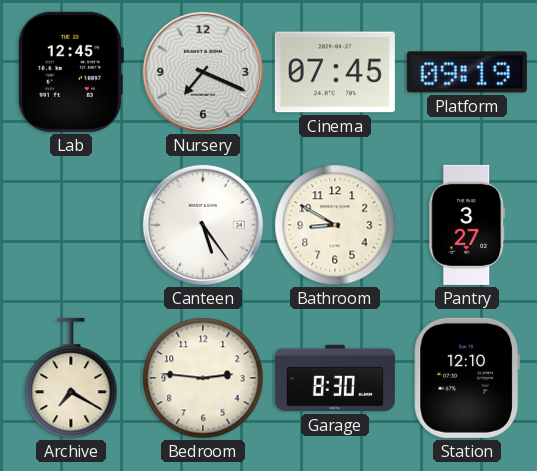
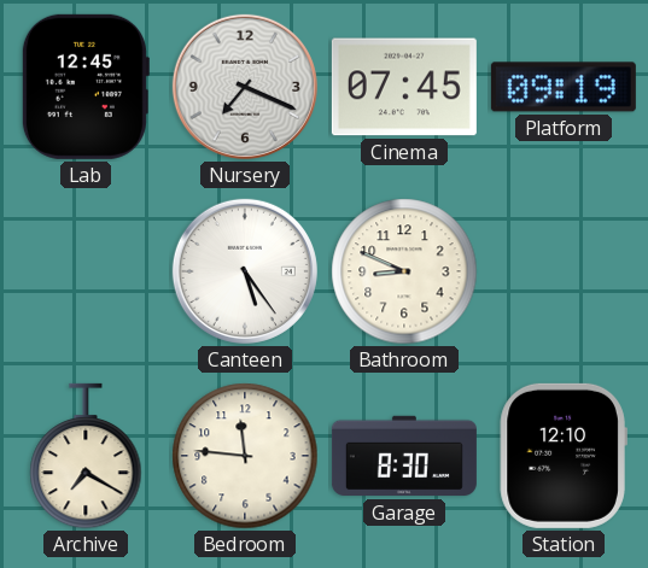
Bathroom: 8:50 -> 8:49 (404, 271)
Pantry: 3:27 -> none (467, 225)
Bedroom: 2:46 -> 11:46 (245, 456)
